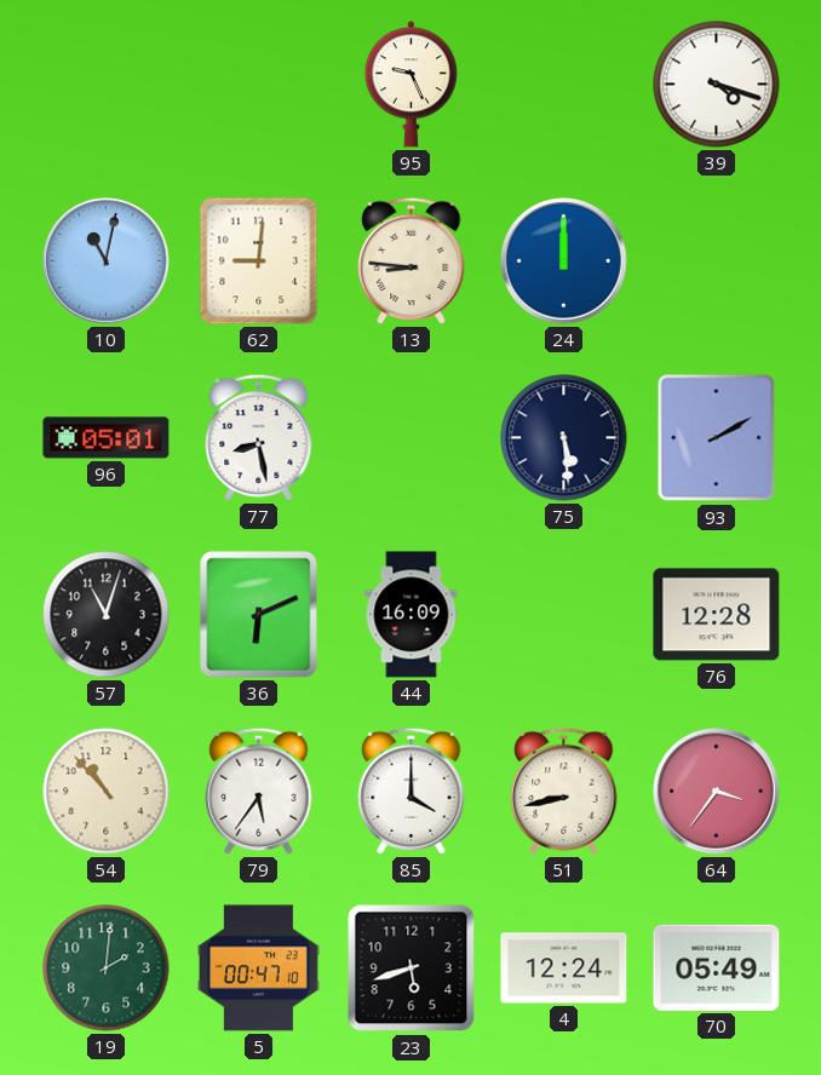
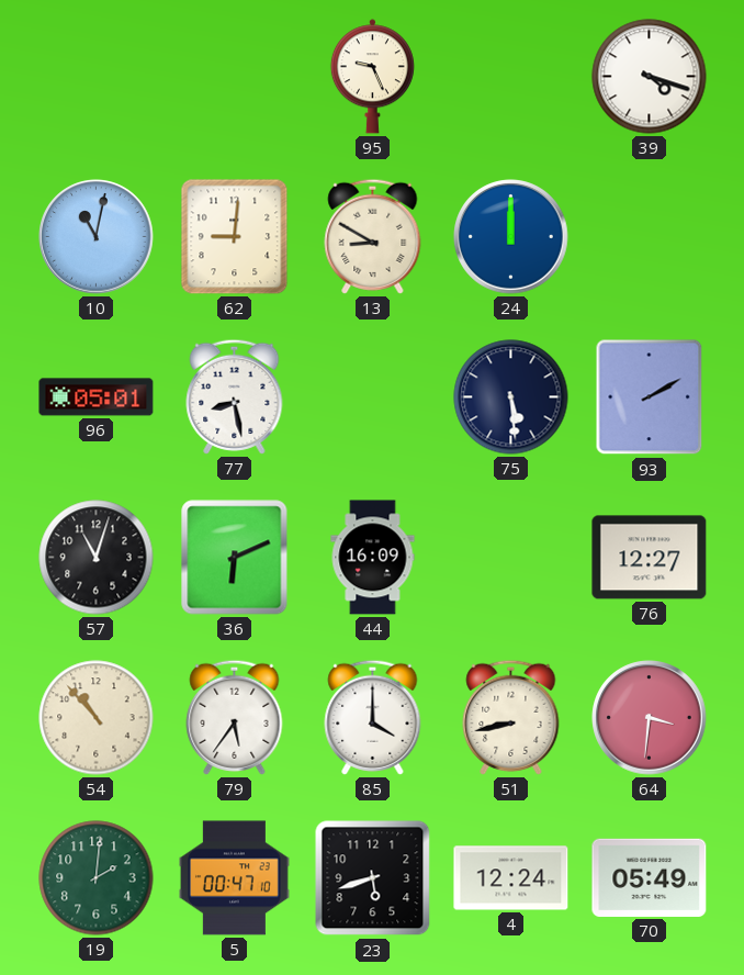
13: 8:46 -> 8:50 (373, 236)
76: 12:28 -> 12:27 (650, 558)
64: 3:36 -> 3:31 (650, 718)
